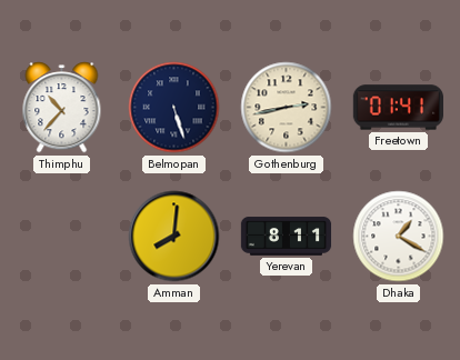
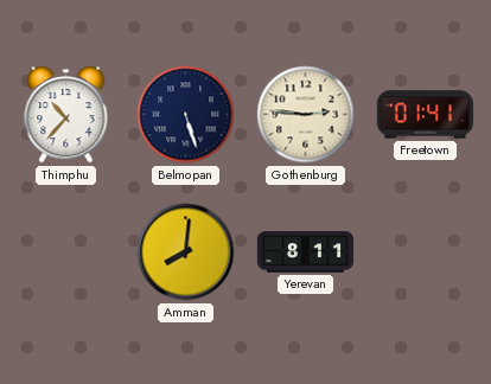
Gothenburg: 2:43 -> 2:46 (306, 115)
Dhaka: 1:20 -> none (399, 237)
